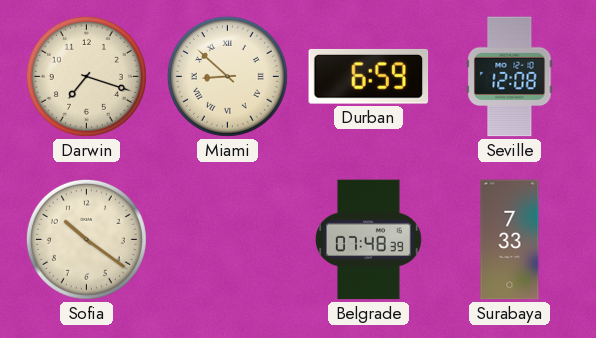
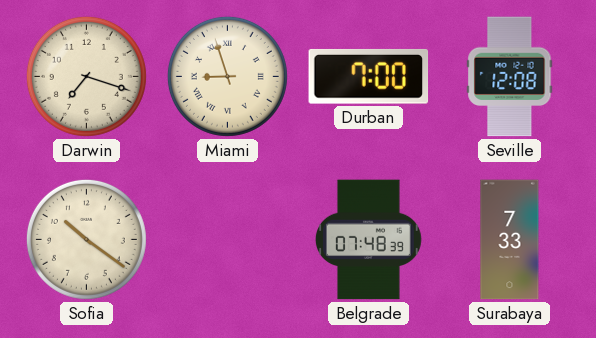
Miami: 8:52 -> 8:57 (227, 76)
Durban: 6:59 -> 7:00 (369, 77)
